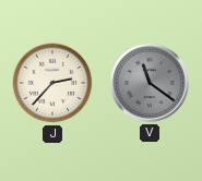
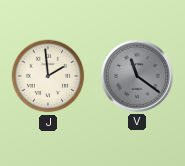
J: 2:37 -> 1:59 (48, 76)
